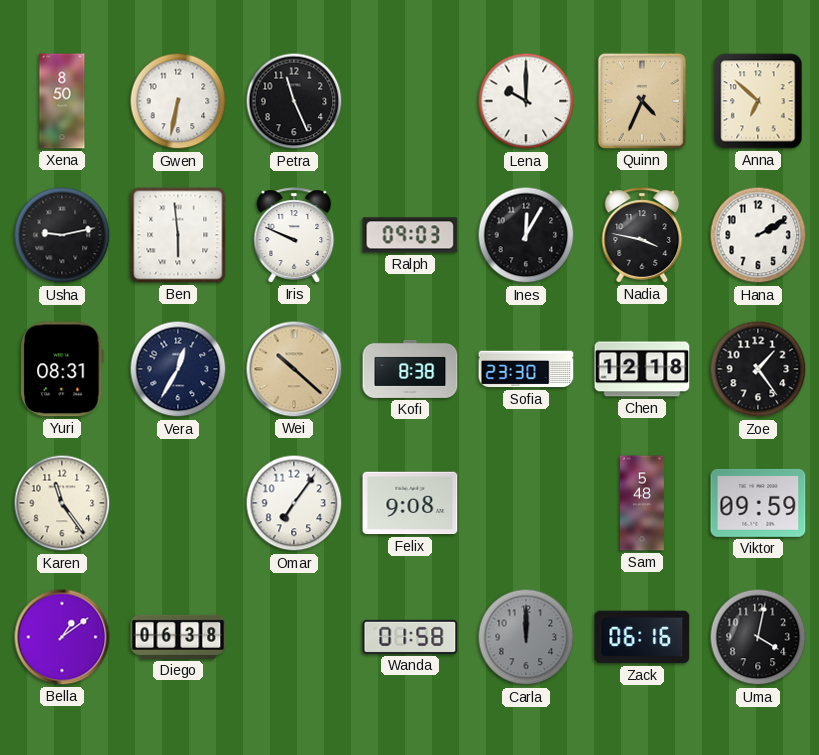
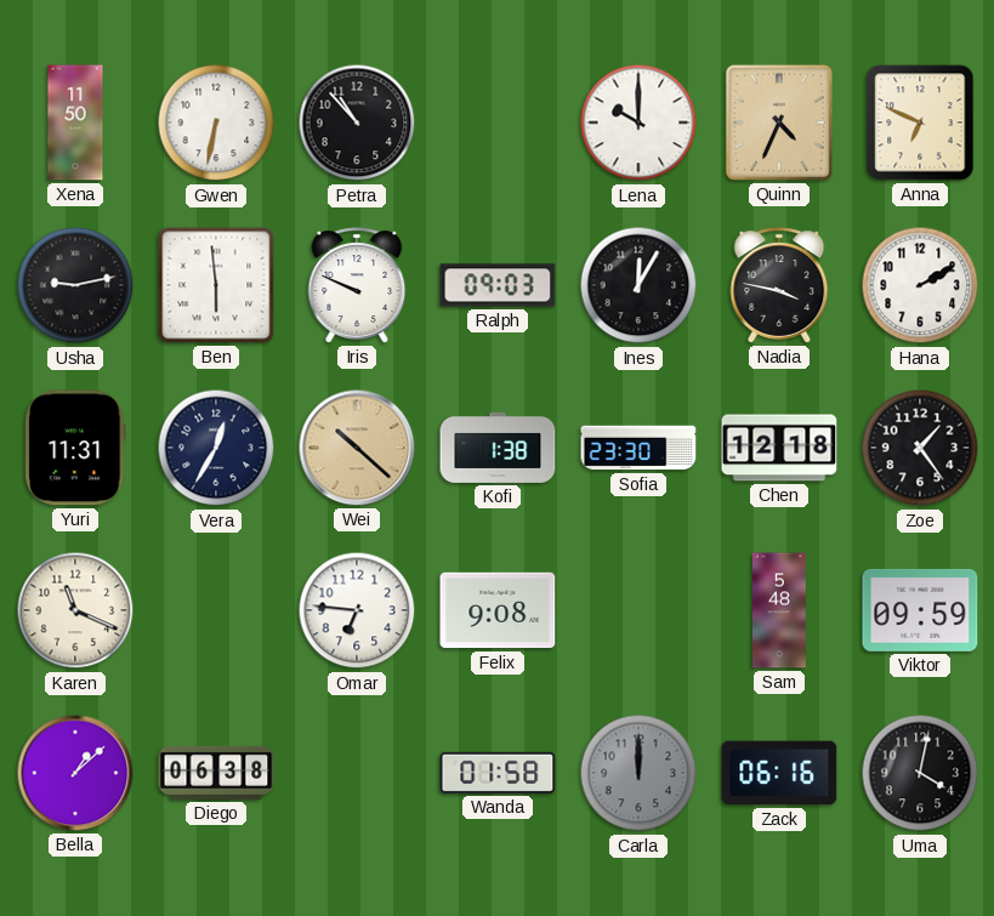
Xena: 8:50 -> 11:50 (75, 123)
Petra: 11:26 -> 10:53 (357, 123)
Anna: 6:52 -> 6:49 (920, 123)
Yuri: 08:31 -> 11:31 (75, 448)
Kofi: 8:38 -> 1:38 (498, 448)
Karen: 11:24 -> 11:19 (75, 610)
Omar: 7:06 -> 6:46 (357, 610)
Bella: 1:09 -> 1:08 (75, 773)
